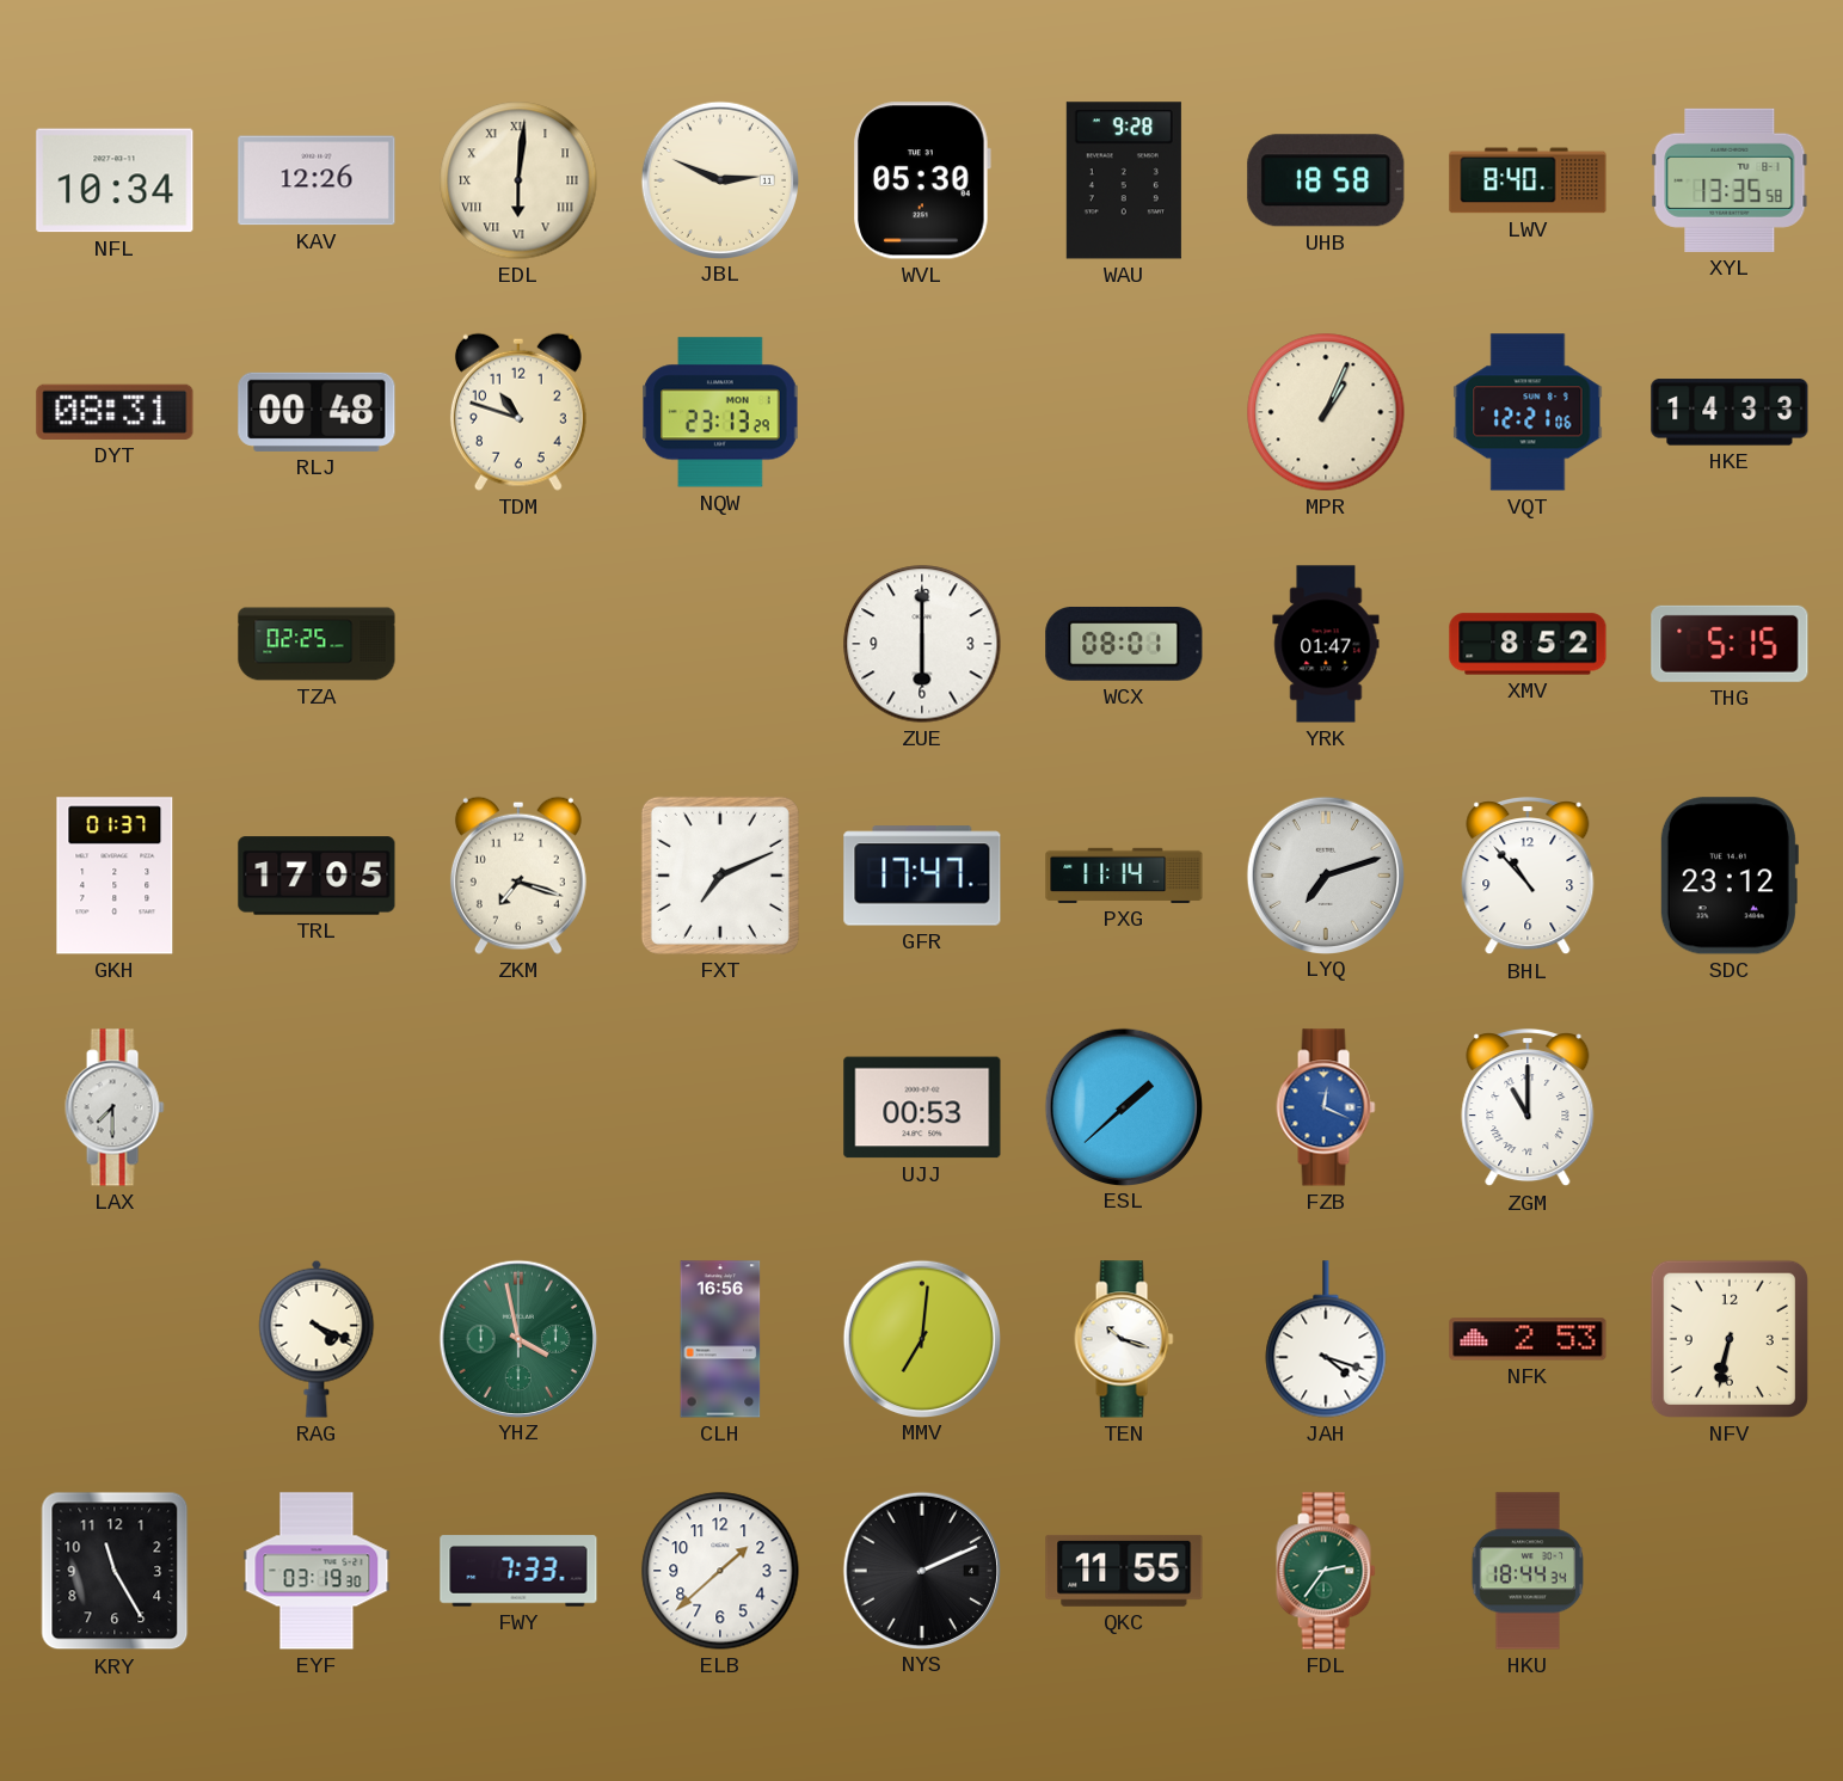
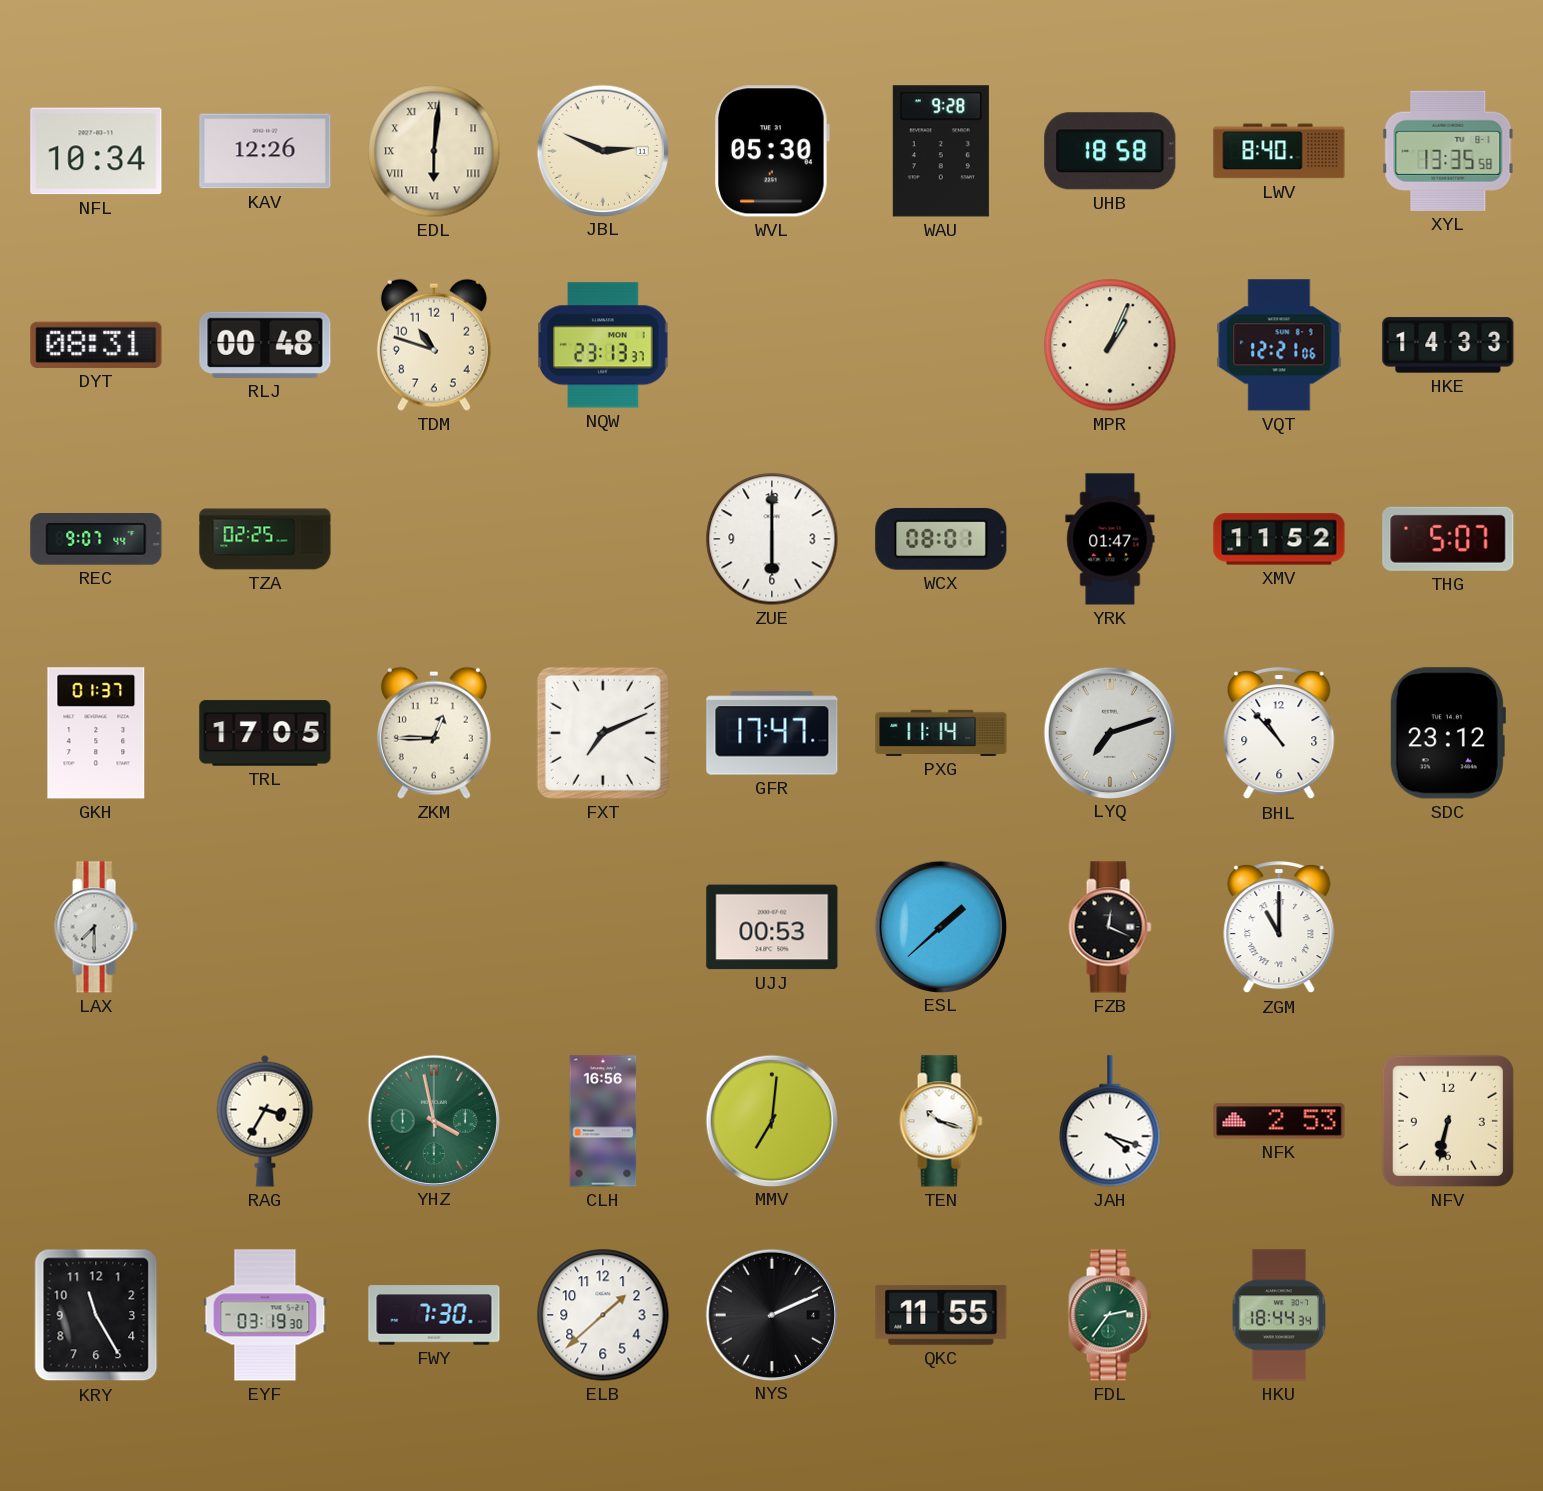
NQW: 23:13:29 -> 23:13:37 (603, 345)
REC: none -> 9:07 (96, 540)
XMV: 8:52 -> 11:52 (1279, 539)
THG: 5:15 -> 5:07 (1448, 539)
ZKM: 7:18 -> 12:45 (434, 733)
FZB dial: blue -> black (1110, 927)
RAG: 4:19 -> 3:35 (265, 1121)
FWY: 7:33 -> 7:30 (434, 1315)
